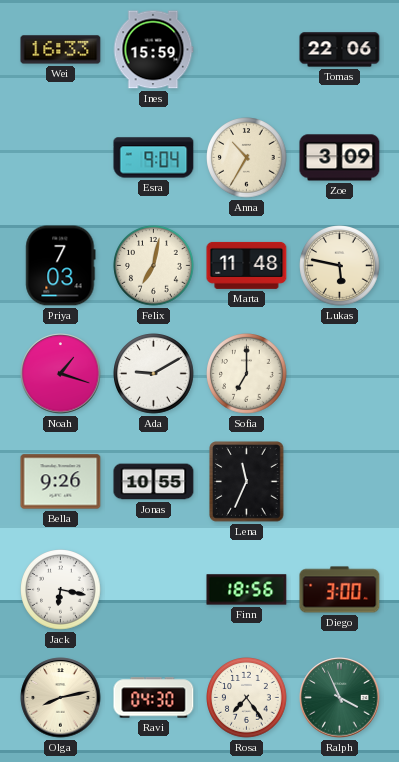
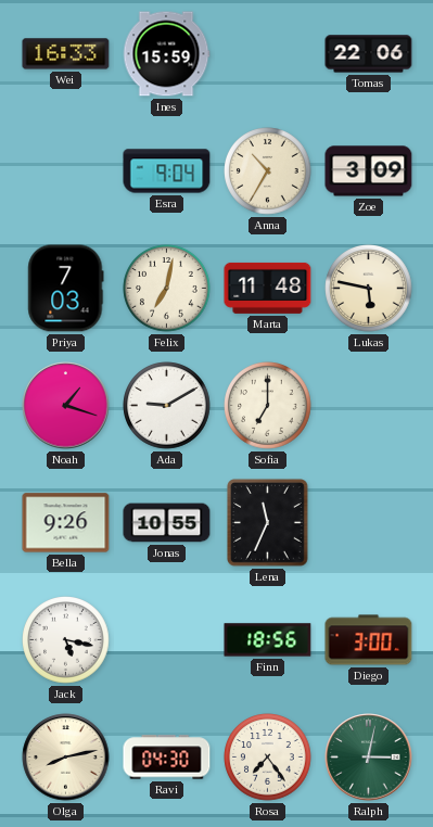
Jack: 6:17 -> 5:17 (66, 640)
Ralph: 3:56 -> 3:02 (369, 758)
